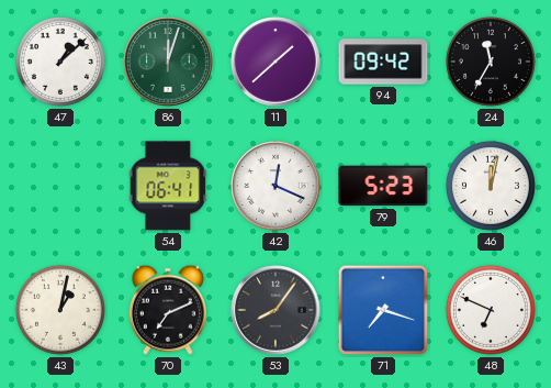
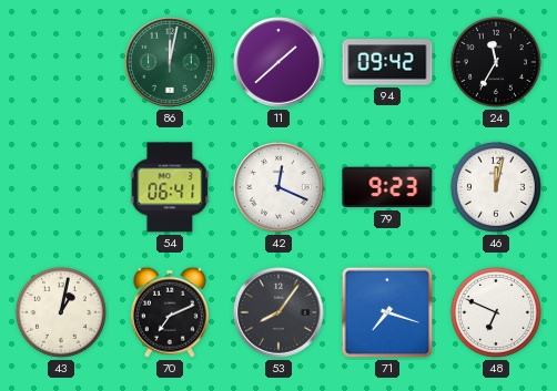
47: 1:08 -> none (60, 62)
86: 12:03 -> 12:02 (170, 62)
79: 5:23 -> 9:23 (387, 187)
